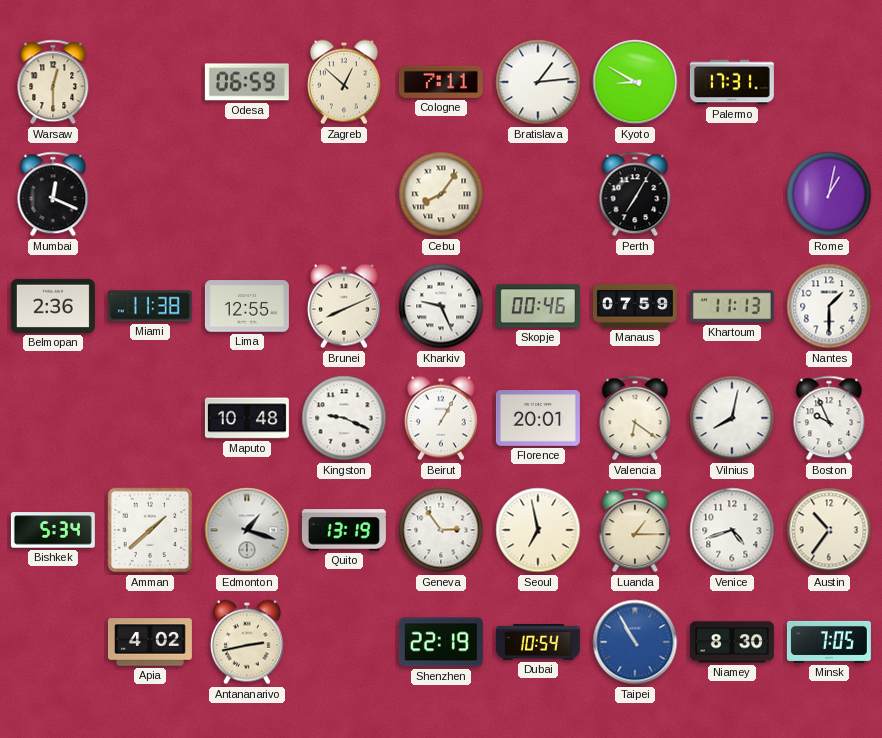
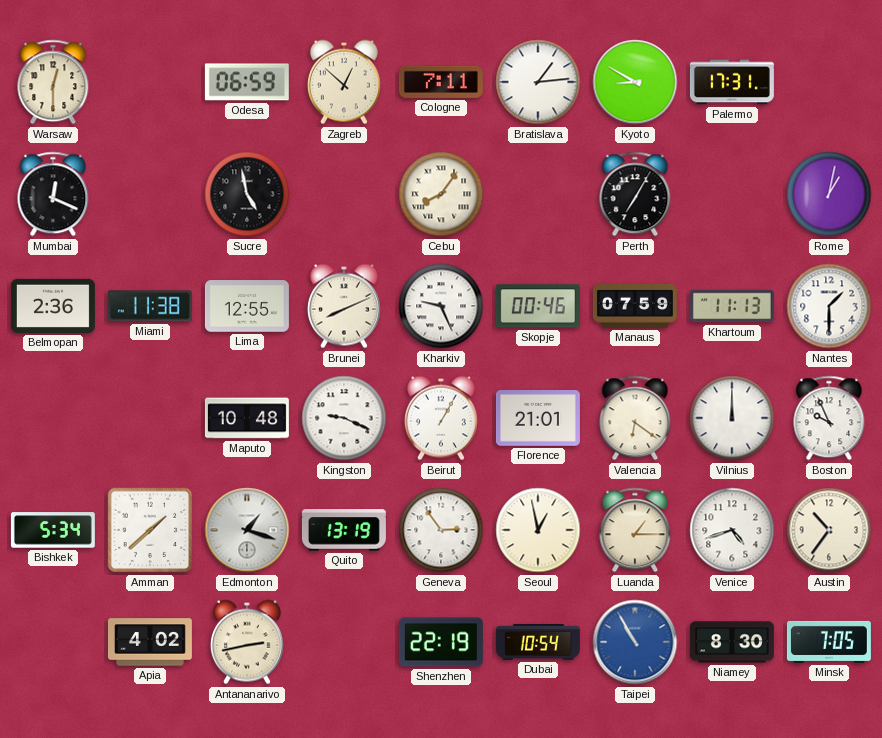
Sucre: none -> 4:58 (247, 194)
Florence: 20:01 -> 21:01 (538, 419)
Vilnius: 8:02 -> 12:00 (732, 418)
Seoul: 6:58 -> 12:58 (538, 530)
